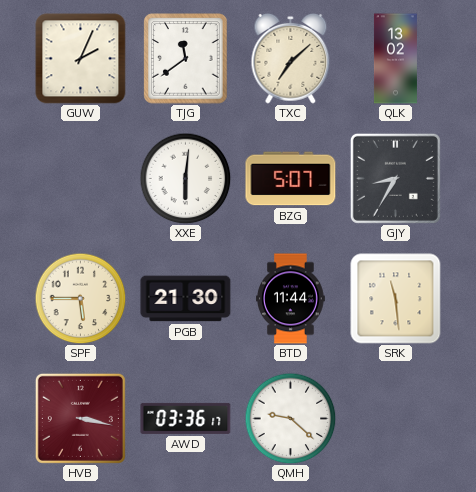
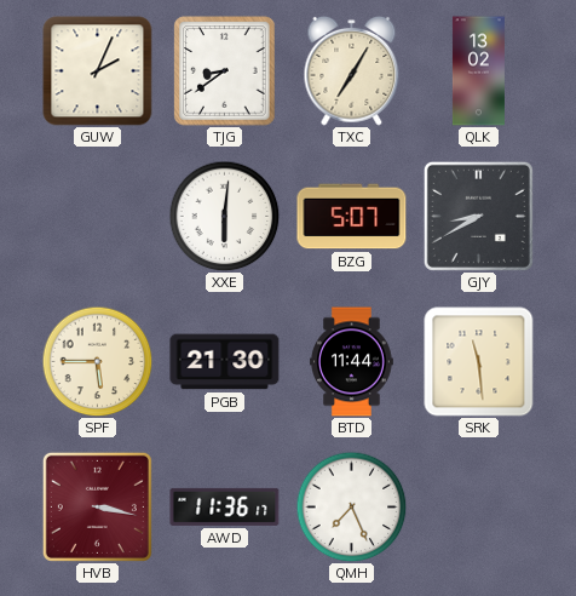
TJG: 11:39 -> 8:39 (225, 71)
TXC: 7:08 -> 7:05 (352, 70)
GJY: 8:35 -> 8:40 (478, 216)
AWD: 03:36 -> 11:36 (225, 506)
QMH: 9:22 -> 7:26 (351, 506)
